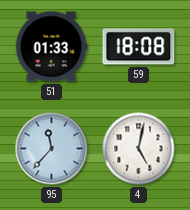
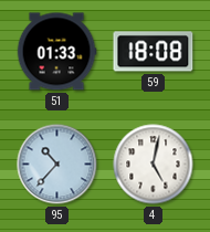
95: 11:37 -> 10:37 (57, 165)
